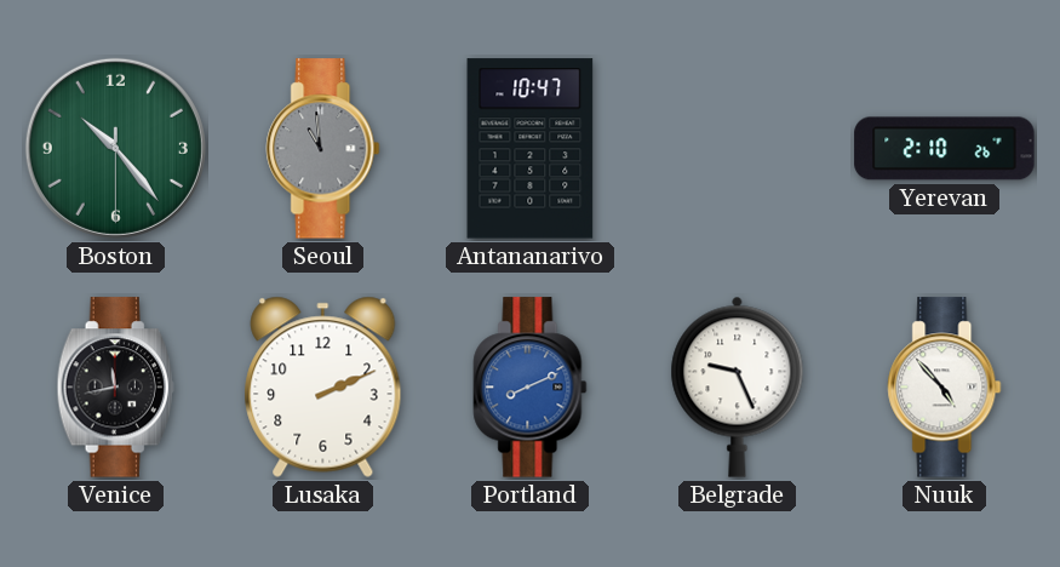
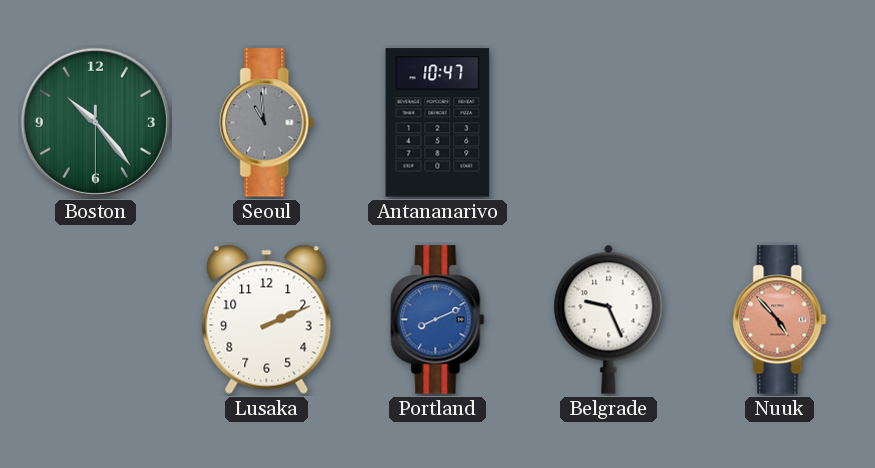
Yerevan: 2:10 -> none (945, 149)
Venice: 11:43 -> none (115, 388)
Nuuk dial: white -> salmon (780, 320)
